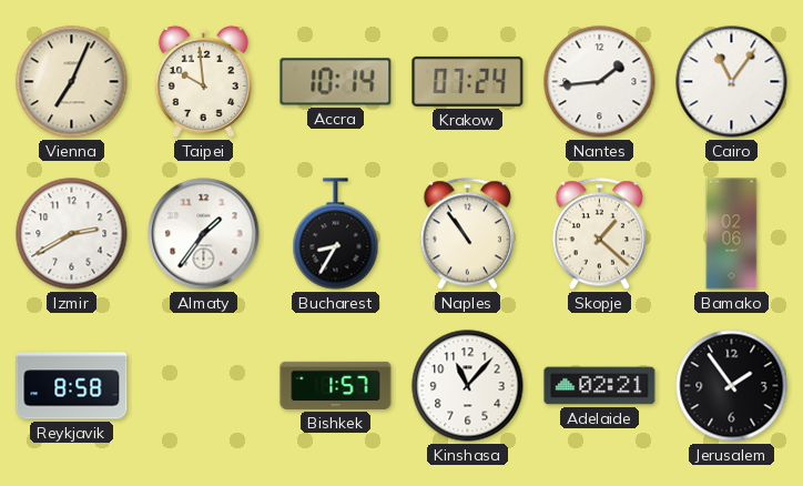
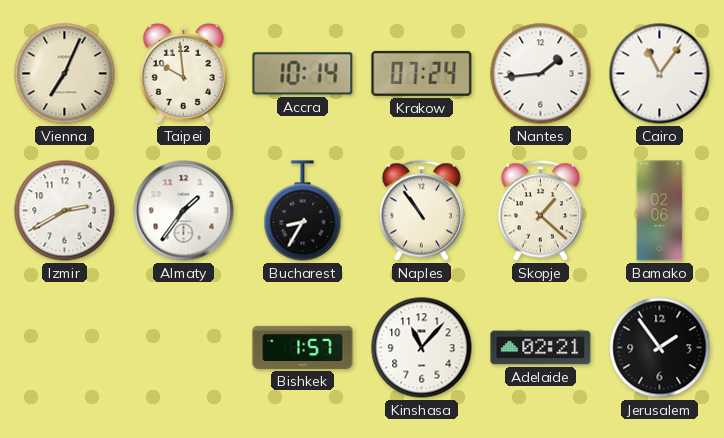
Reykjavik: 8:58 -> none (72, 386)
